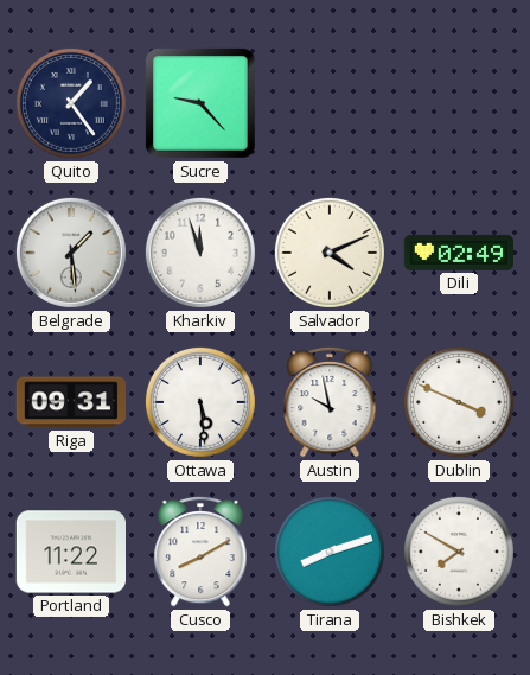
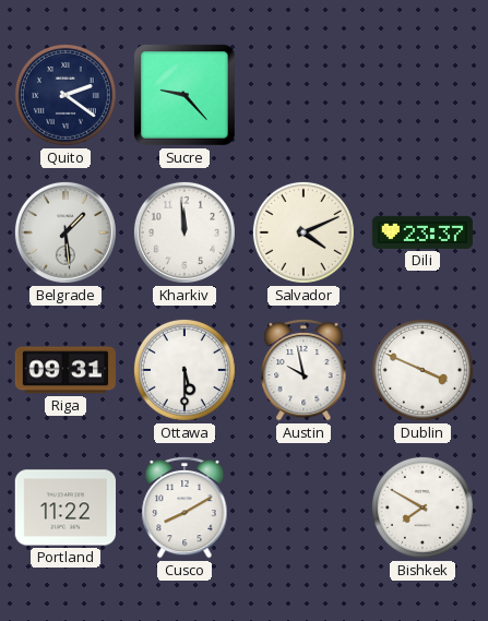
Quito: 1:24 -> 2:21 (66, 95)
Kharkiv: 11:57 -> 11:59 (185, 232)
Dili: 02:49 -> 23:37 (421, 232)
Ottawa: 5:29 -> 5:30 (185, 370)
Tirana: 8:12 -> none (330, 552)
